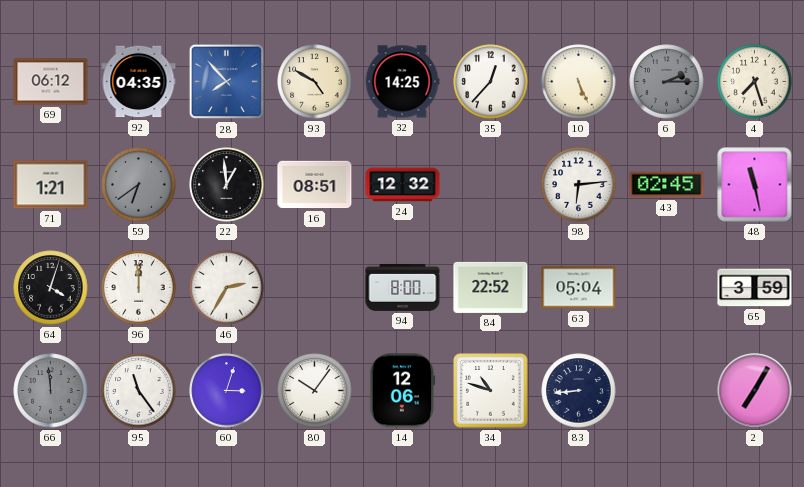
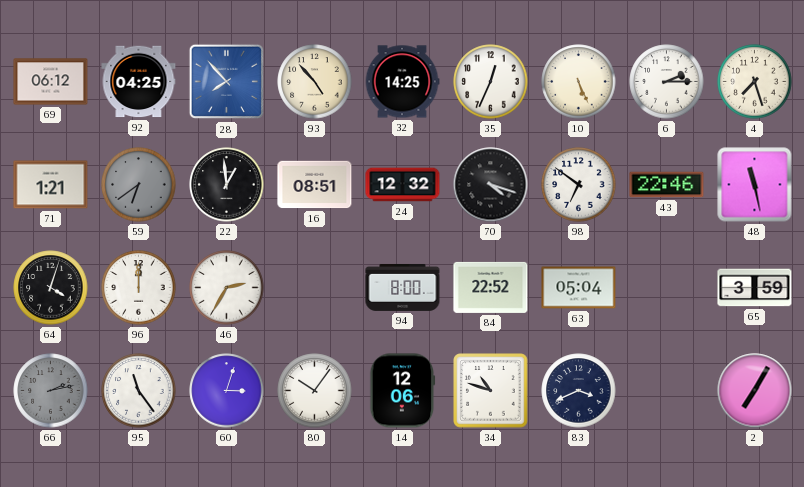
92: 04:35 -> 04:25 (139, 82)
93: 4:50 -> 4:53 (315, 82)
35: 12:37 -> 12:34 (491, 82)
6 dial: grey -> white (667, 82)
70: none -> 4:18 (491, 185)
98: 6:14 -> 6:51 (579, 185)
43: 02:45 -> 22:46 (667, 185)
66: 11:59 -> 2:13 (51, 391)
83: 8:44 -> 3:41 (579, 391)
